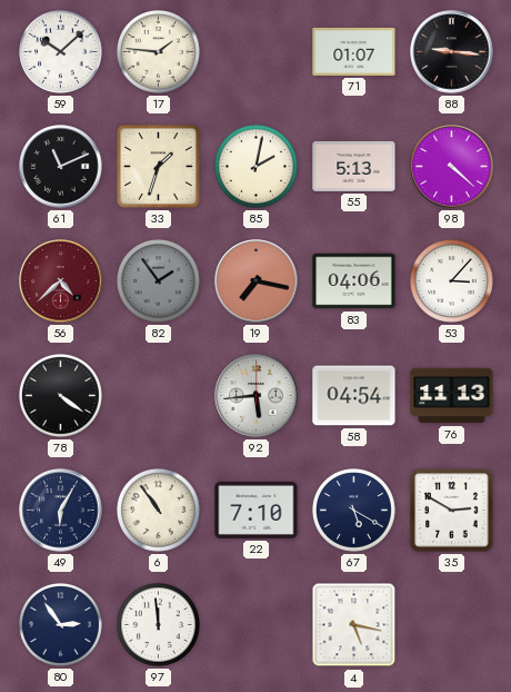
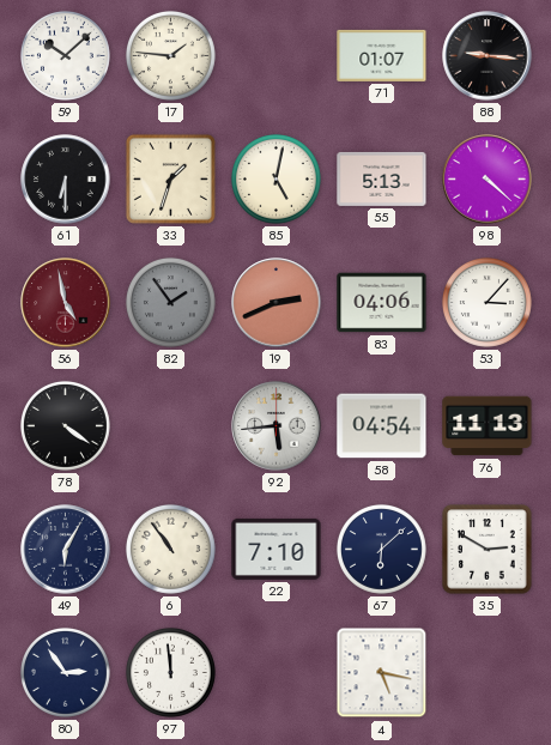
61: 11:11 -> 6:30 (66, 180)
85: 2:02 -> 5:02 (275, 178)
56: 4:38 -> 4:58 (66, 303)
19: 7:17 -> 2:41 (277, 303)
67: 5:20 -> 6:08 (381, 549)
